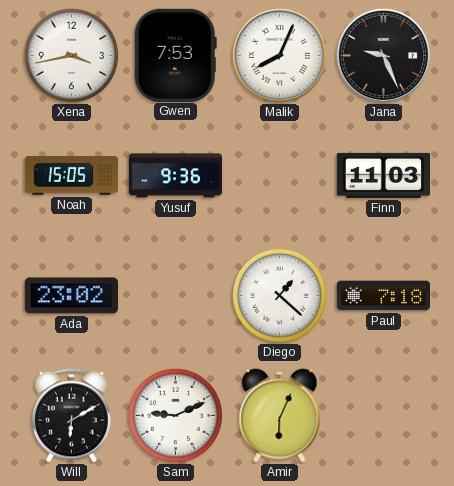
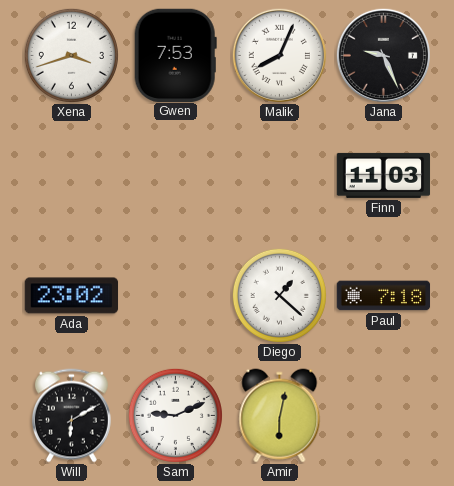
Xena: 3:43 -> 3:42 (71, 55)
Noah: 15:05 -> none (72, 176)
Yusuf: 9:36 -> none (176, 176)
Amir: 6:04 -> 6:02 (280, 416)
